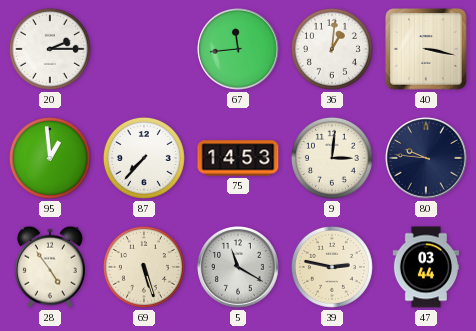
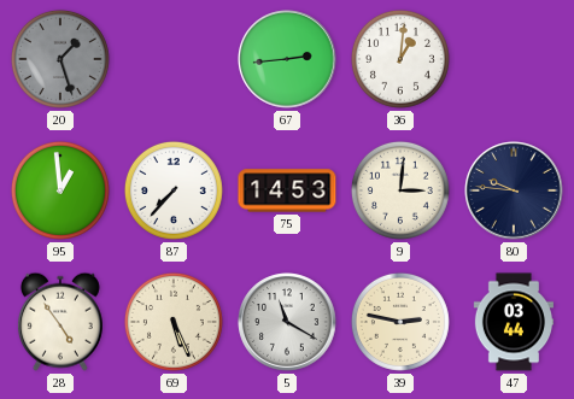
20: 2:15 -> 1:27 (60, 59)
20 dial: white -> grey (60, 59)
67: 11:44 -> 2:44 (287, 59)
40: 3:17 -> none (426, 49)
69: 5:27 -> 5:26 (174, 322)
